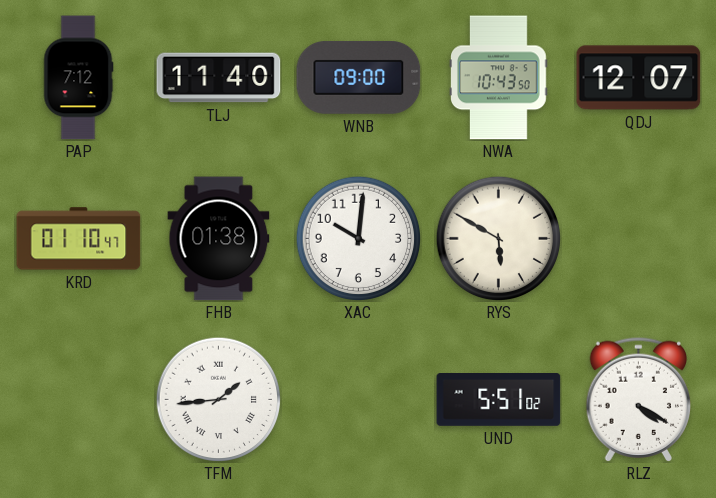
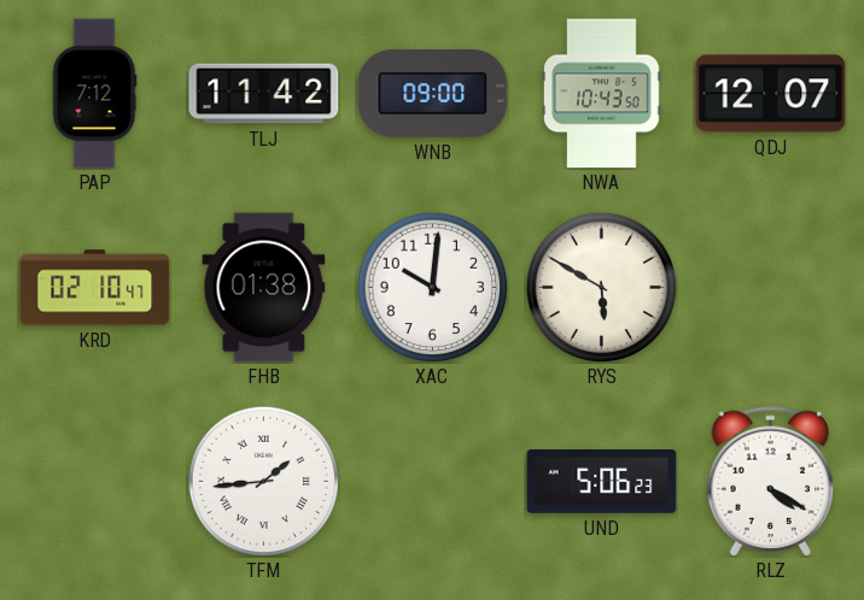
TLJ: 11:40 -> 11:42 (264, 94)
KRD: 01:10 -> 02:10 (95, 288)
UND: 5:51 -> 5:06 (602, 482)
